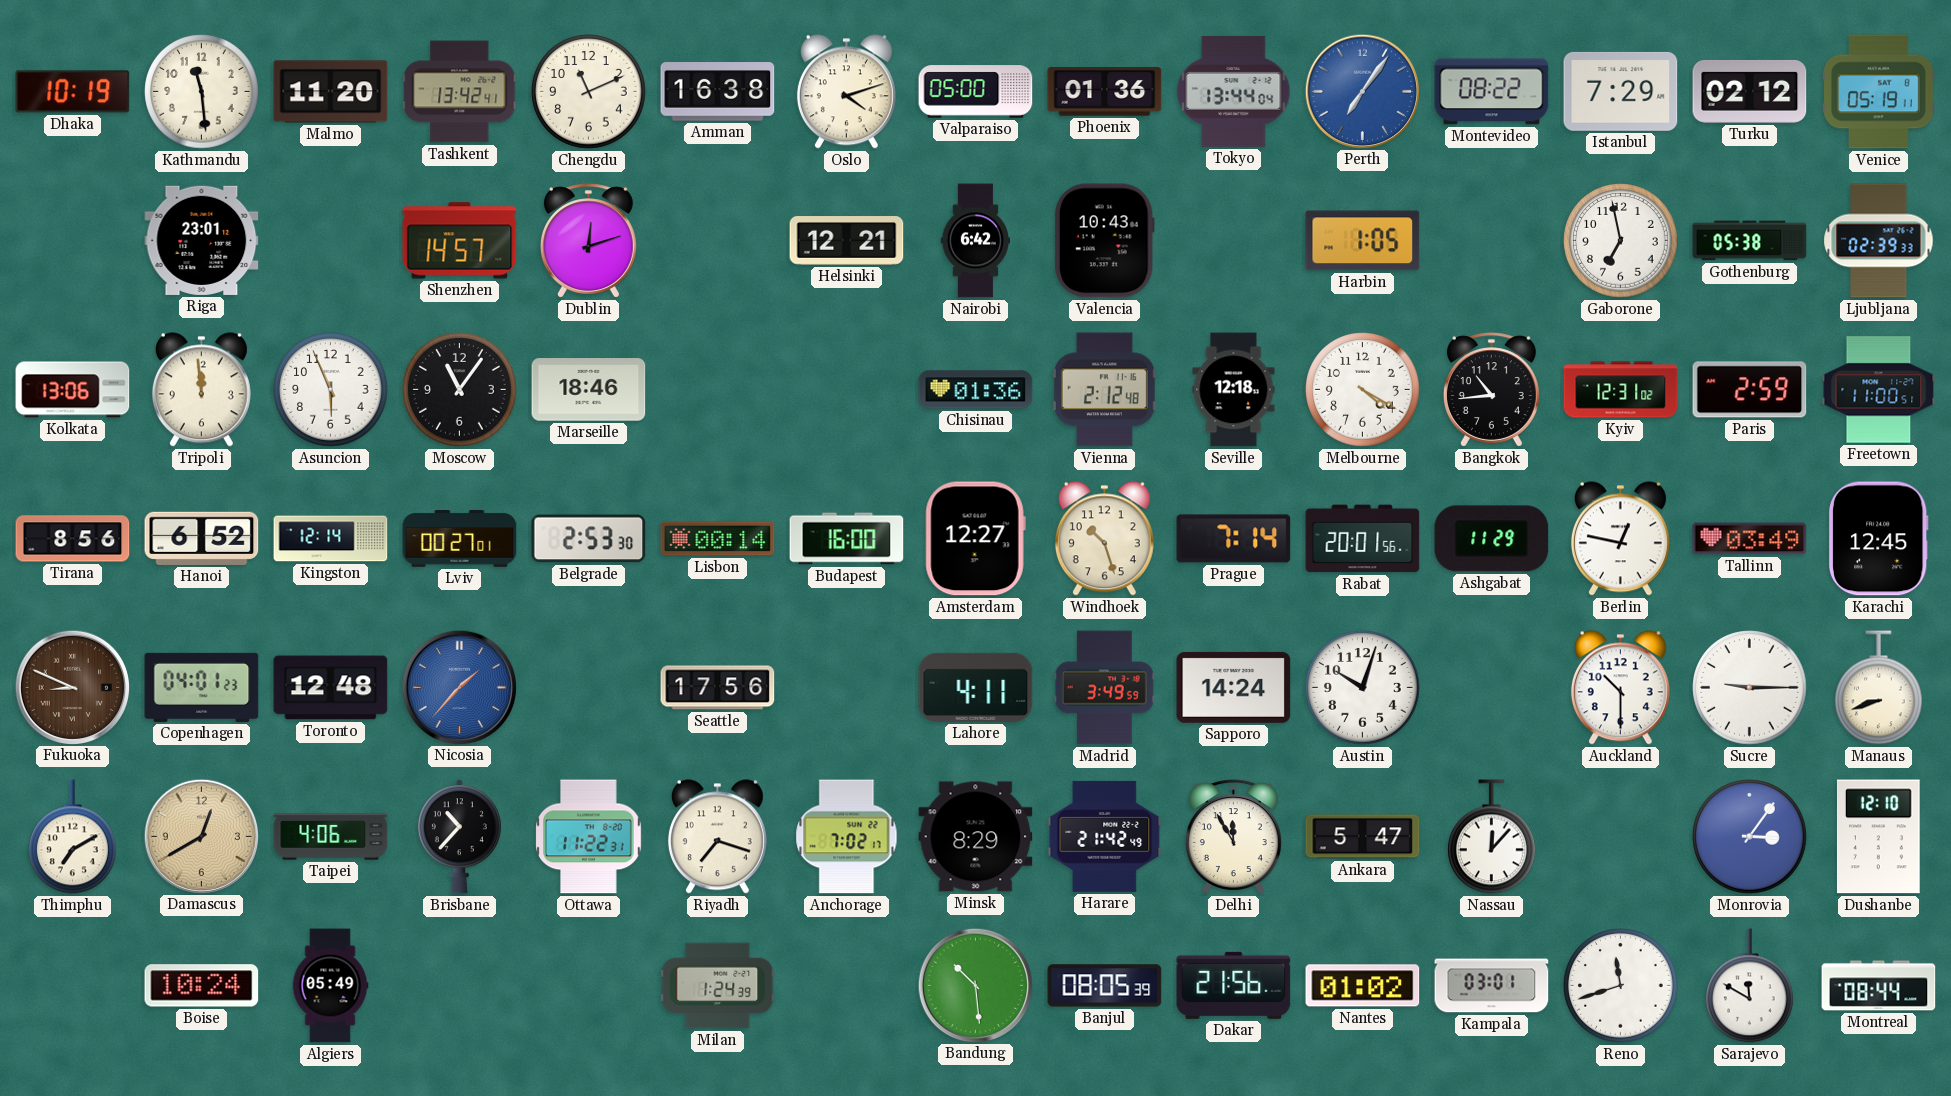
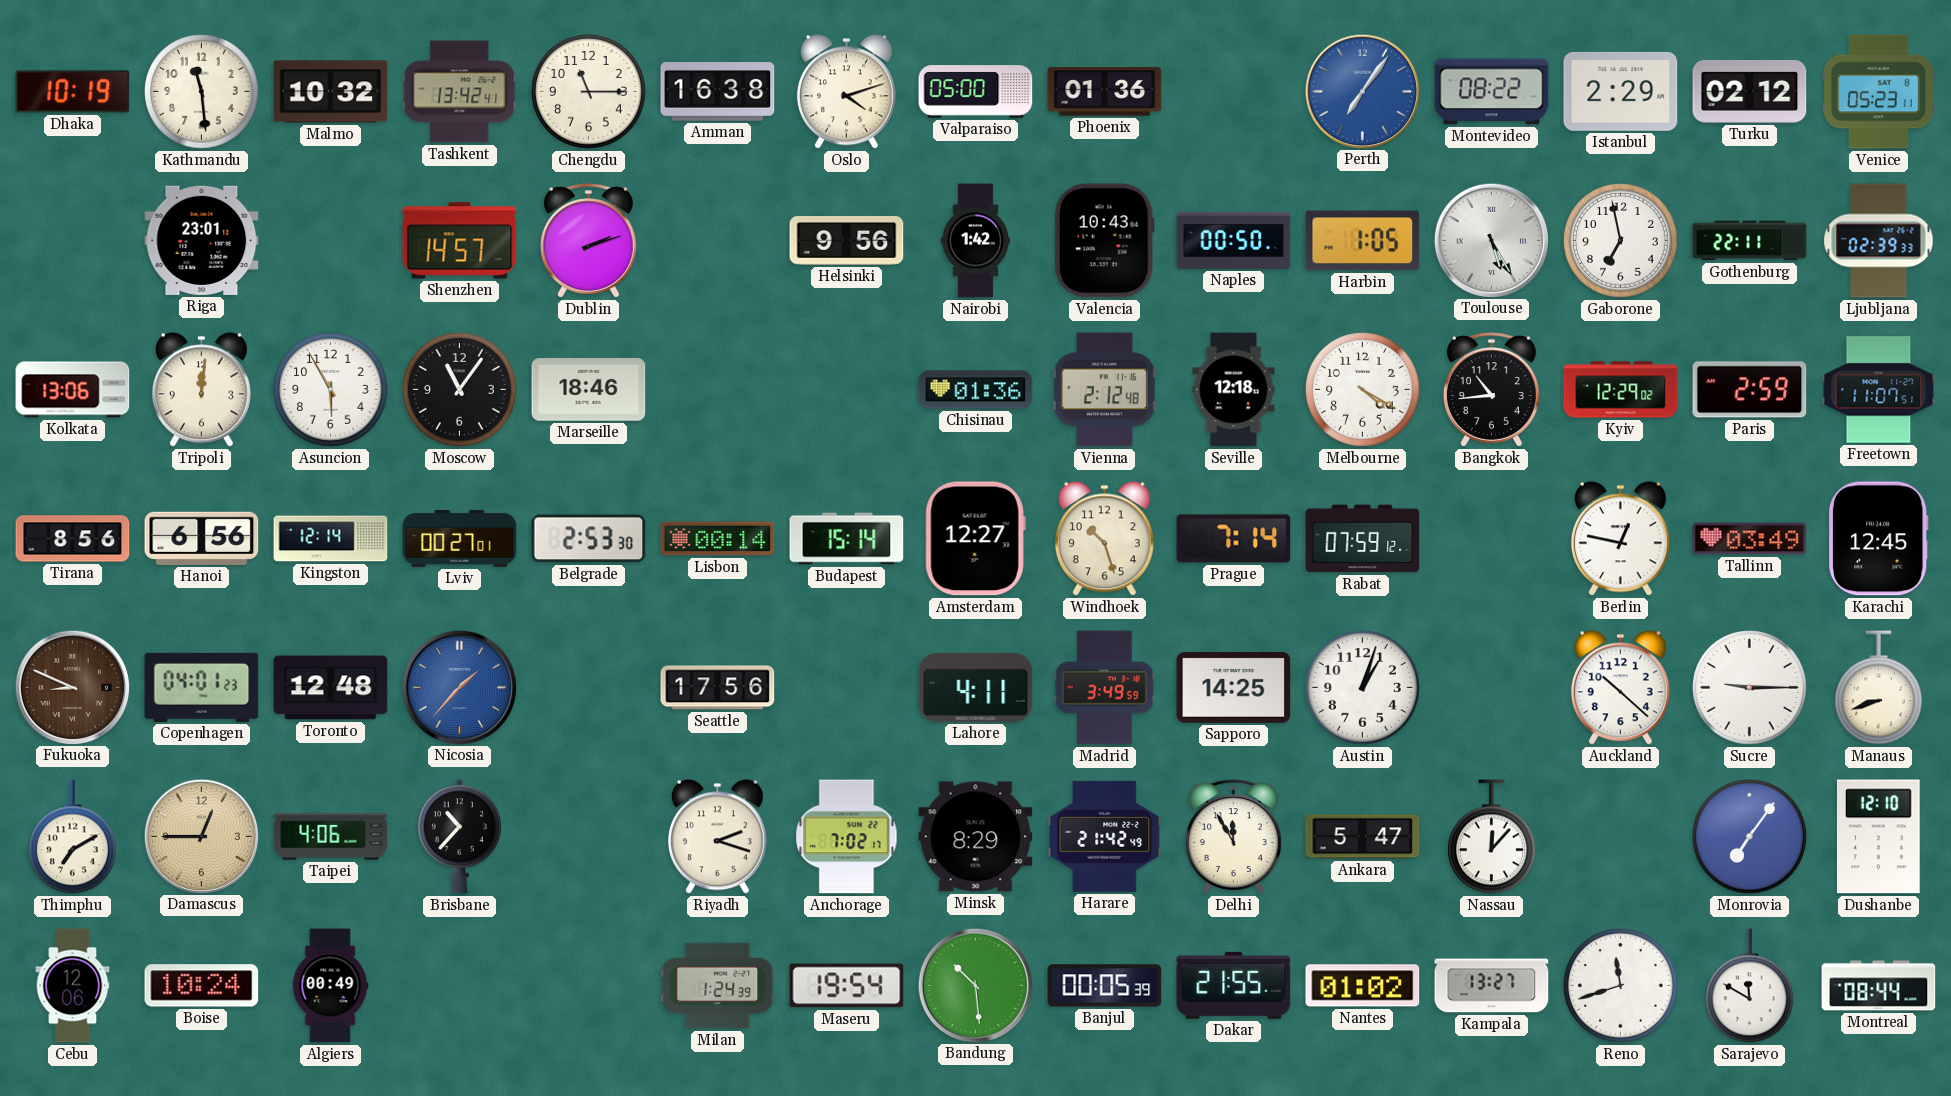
Malmo: 11:20 -> 10:32 (331, 92)
Chengdu: 11:11 -> 11:15 (589, 92)
Tokyo: 13:44 -> none (1234, 91)
Istanbul: 7:29 -> 2:29 (1621, 91)
Venice: 05:19 -> 05:23 (1879, 92)
Dublin: 12:12 -> 2:12 (588, 241)
Helsinki: 12:21 -> 9:56 (847, 241)
Nairobi: 6:42 -> 1:42 (975, 241)
Naples: none -> 00:50 (1234, 240)
Toulouse: none -> 5:25 (1491, 240)
Gothenburg: 05:38 -> 22:11 (1750, 241)
Tripoli: 11:59 -> 12:01 (201, 390)
Asuncion: 5:56 -> 5:55 (331, 390)
Kyiv: 12:31 -> 12:29 (1621, 390)
Freetown: 11:00 -> 11:07 (1879, 390)
Hanoi: 6:52 -> 6:56 (202, 538)
Budapest: 16:00 -> 15:14 (847, 539)
Rabat: 20:01 -> 07:59 (1363, 539)
Ashgabat: 11:29 -> none (1492, 539)
Sapporo: 14:24 -> 14:25 (1234, 687)
Austin: 10:03 -> 1:03 (1363, 688)
Auckland: 10:30 -> 10:22 (1620, 688)
Damascus: 12:40 -> 12:45 (201, 836)
Ottawa: 11:22 -> none (589, 837)
Riyadh: 7:18 -> 2:18 (717, 837)
Monrovia: 3:06 -> 7:06 (1750, 837)
Cebu: none -> 12:06 (73, 986)
Algiers: 05:49 -> 00:49 (330, 986)
Maseru: none -> 19:54 (847, 986)
Banjul: 08:05 -> 00:05 (1105, 986)
Dakar: 21:56 -> 21:55 (1234, 985)
Kampala: 03:01 -> 13:27 (1492, 986)
